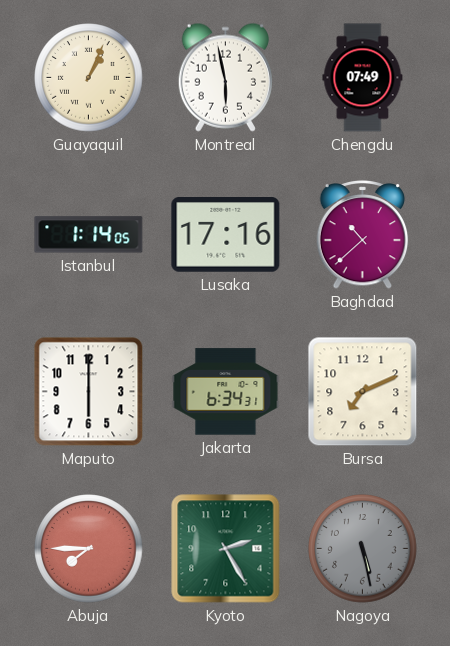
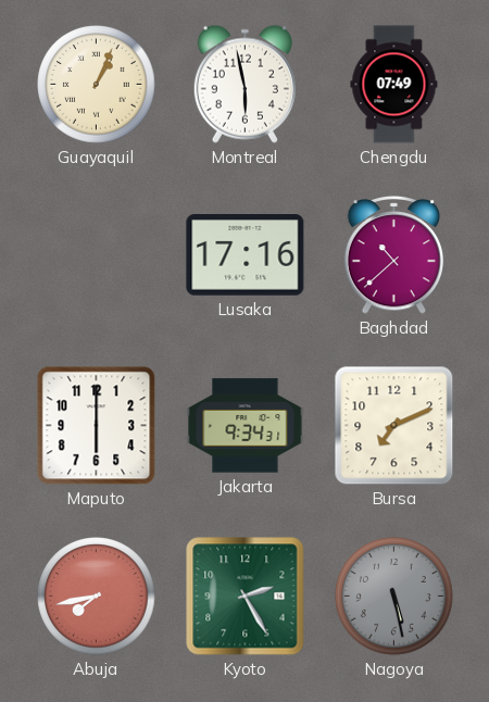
Istanbul: 1:14 -> none (89, 235)
Jakarta: 6:34 -> 9:34 (246, 426)
Abuja: 7:45 -> 7:43 (97, 597)
